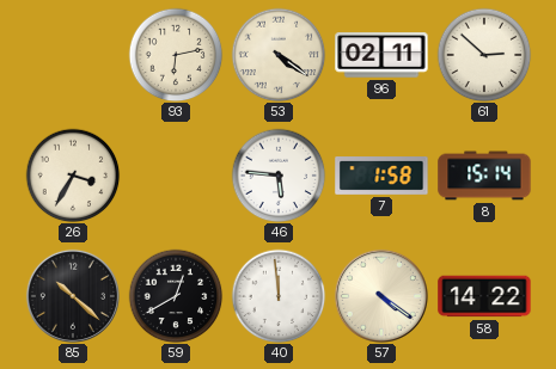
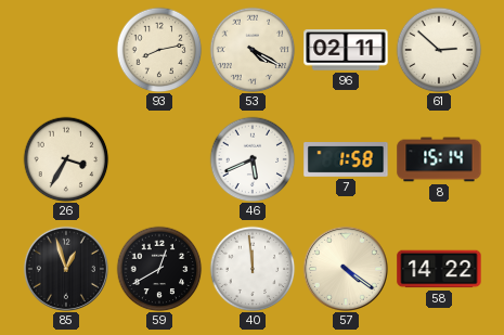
93: 6:13 -> 8:13 (159, 50)
53: 4:21 -> 4:20 (253, 50)
46: 5:46 -> 5:41 (253, 159)
85: 10:22 -> 12:57 (66, 269)
